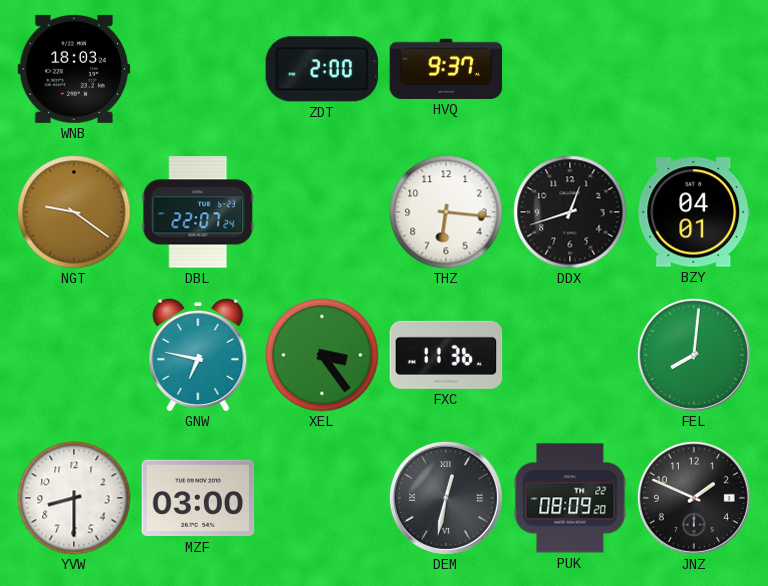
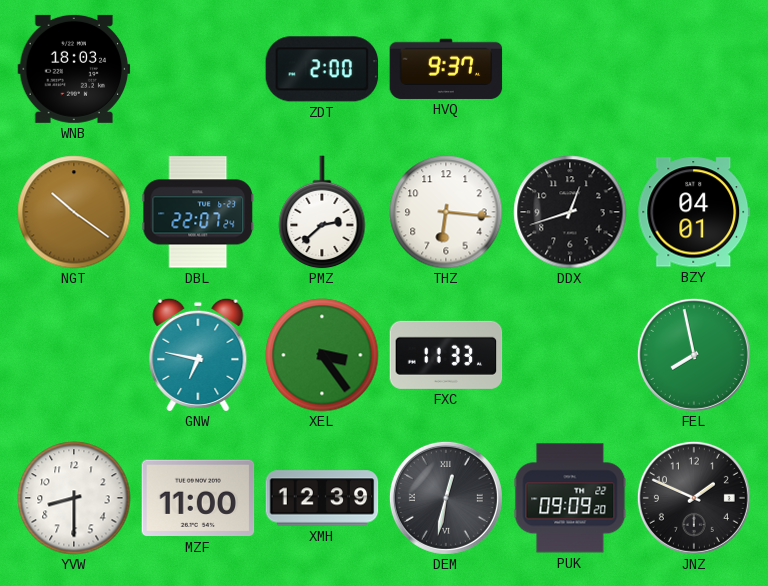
NGT: 9:21 -> 10:21 (74, 212)
PMZ: none -> 2:38 (322, 212)
FXC: 11:36 -> 11:33 (446, 355)
FEL: 8:01 -> 7:58 (694, 355)
MZF: 03:00 -> 11:00 (198, 498)
XMH: none -> 12:39 (322, 498)
PUK: 08:09 -> 09:09 (570, 498)
